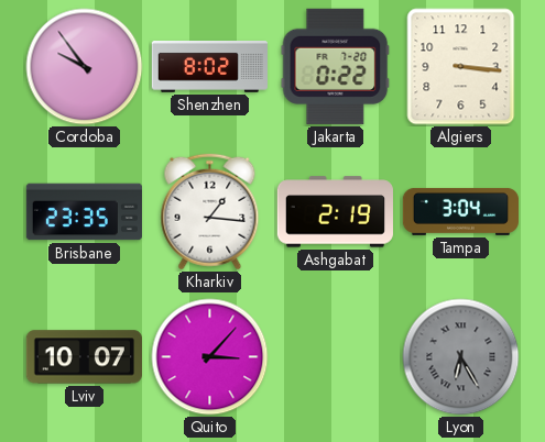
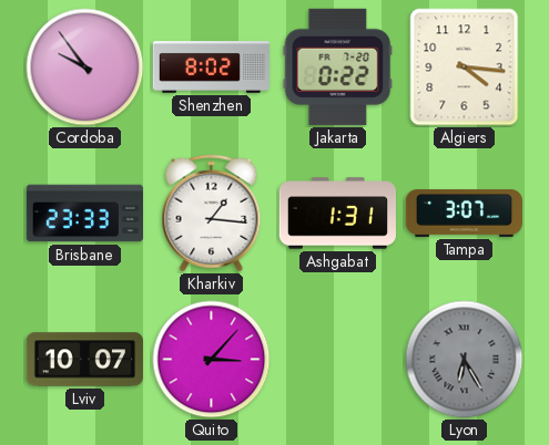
Algiers: 3:16 -> 4:16 (465, 68)
Brisbane: 23:35 -> 23:33 (84, 214)
Ashgabat: 2:19 -> 1:31 (337, 214)
Tampa: 3:04 -> 3:07 (464, 213)
